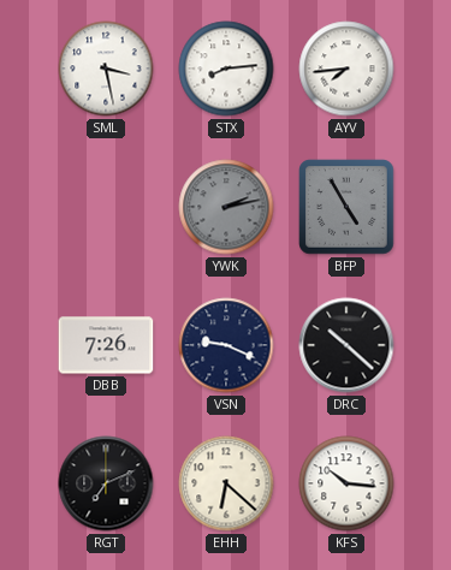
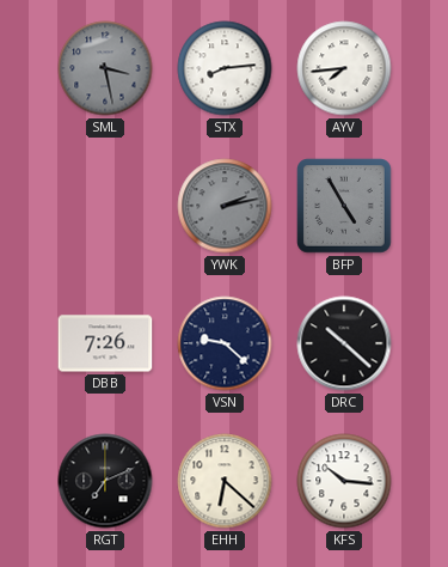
SML dial: white -> grey (105, 68)
VSN: 9:19 -> 9:22 (225, 343)
